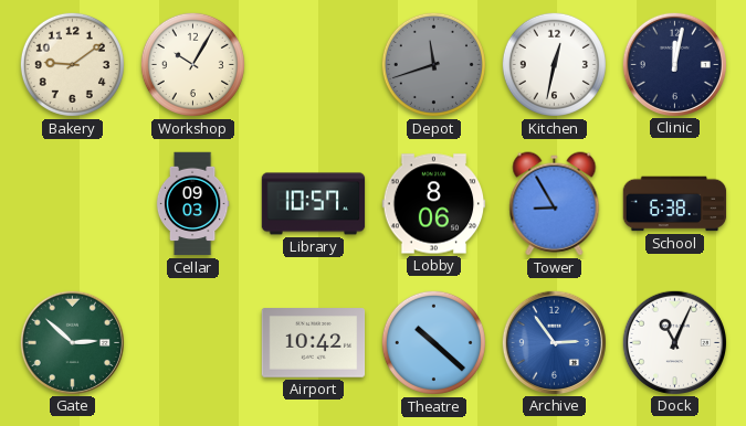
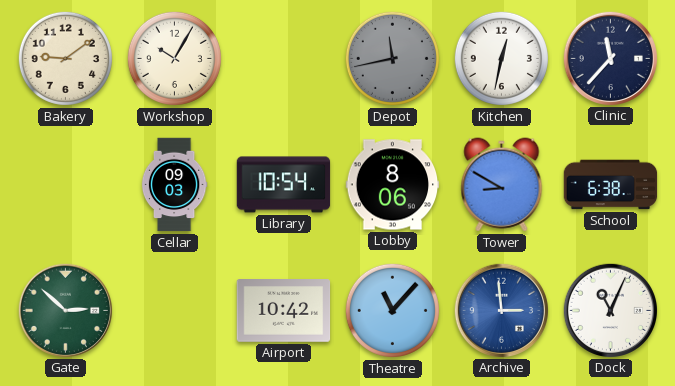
Depot: 11:42 -> 11:43 (392, 58)
Clinic: 12:02 -> 11:37 (610, 58)
Library: 10:57 -> 10:54 (284, 185)
Tower: 8:55 -> 8:50 (502, 185)
Theatre: 10:22 -> 11:07 (392, 310)
Archive: 2:54 -> 2:59 (501, 310)
